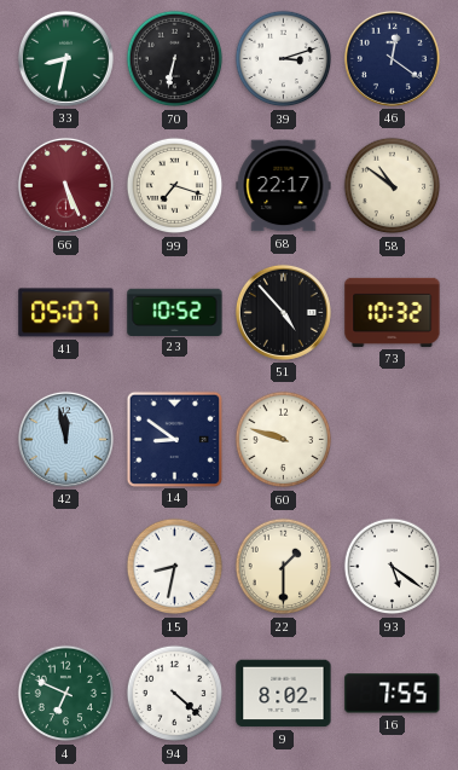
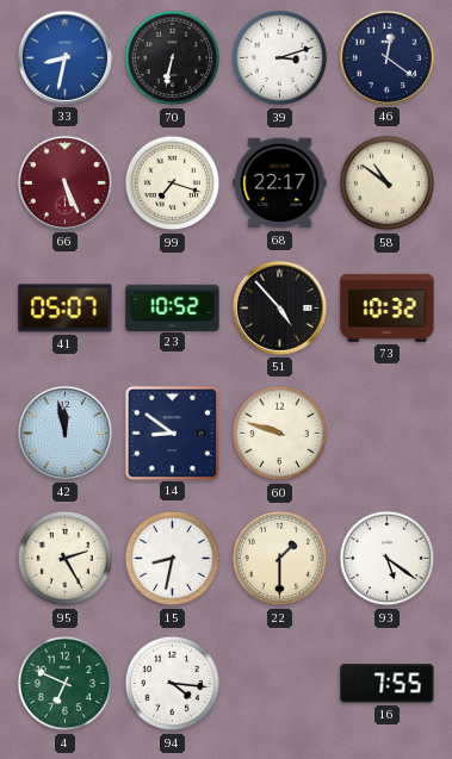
33 dial: green -> blue (64, 57)
95: none -> 2:25 (66, 559)
94: 4:22 -> 4:16 (173, 684)
9: 8:02 -> none (284, 694)
